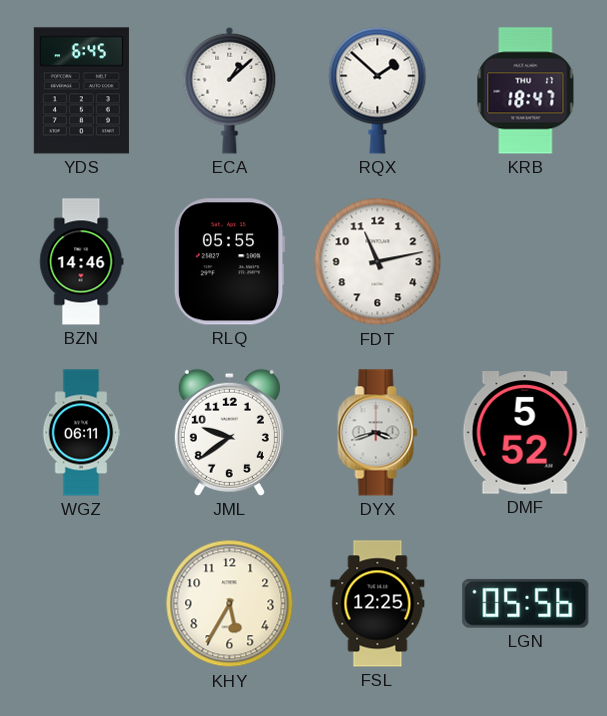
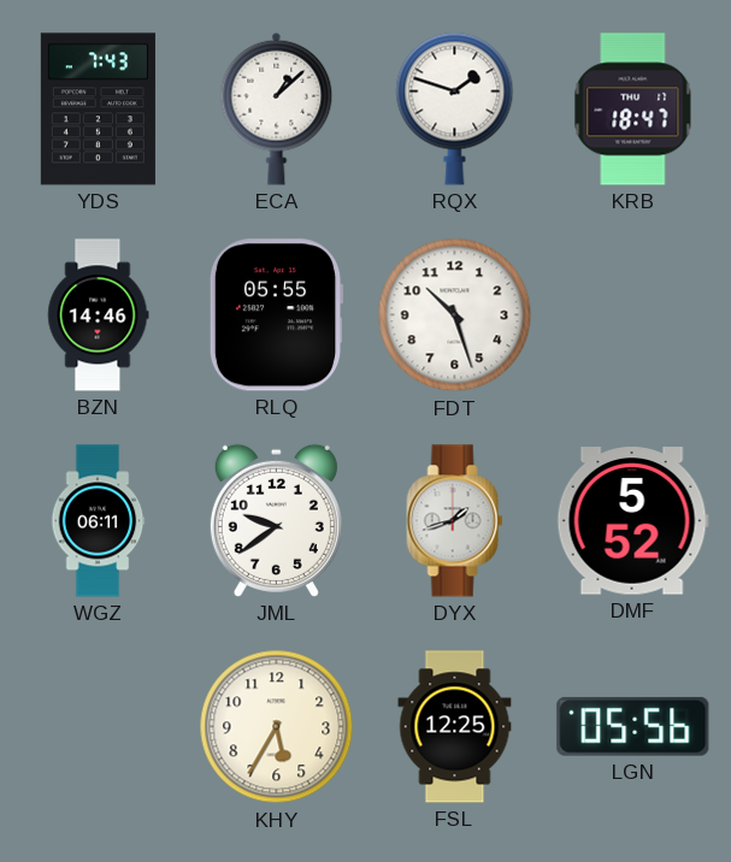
YDS: 6:45 -> 7:43 (98, 110)
RQX: 1:52 -> 1:48 (455, 108)
FDT: 11:13 -> 10:27 (455, 315)
DYX: 3:42 -> 1:42 (455, 521)
